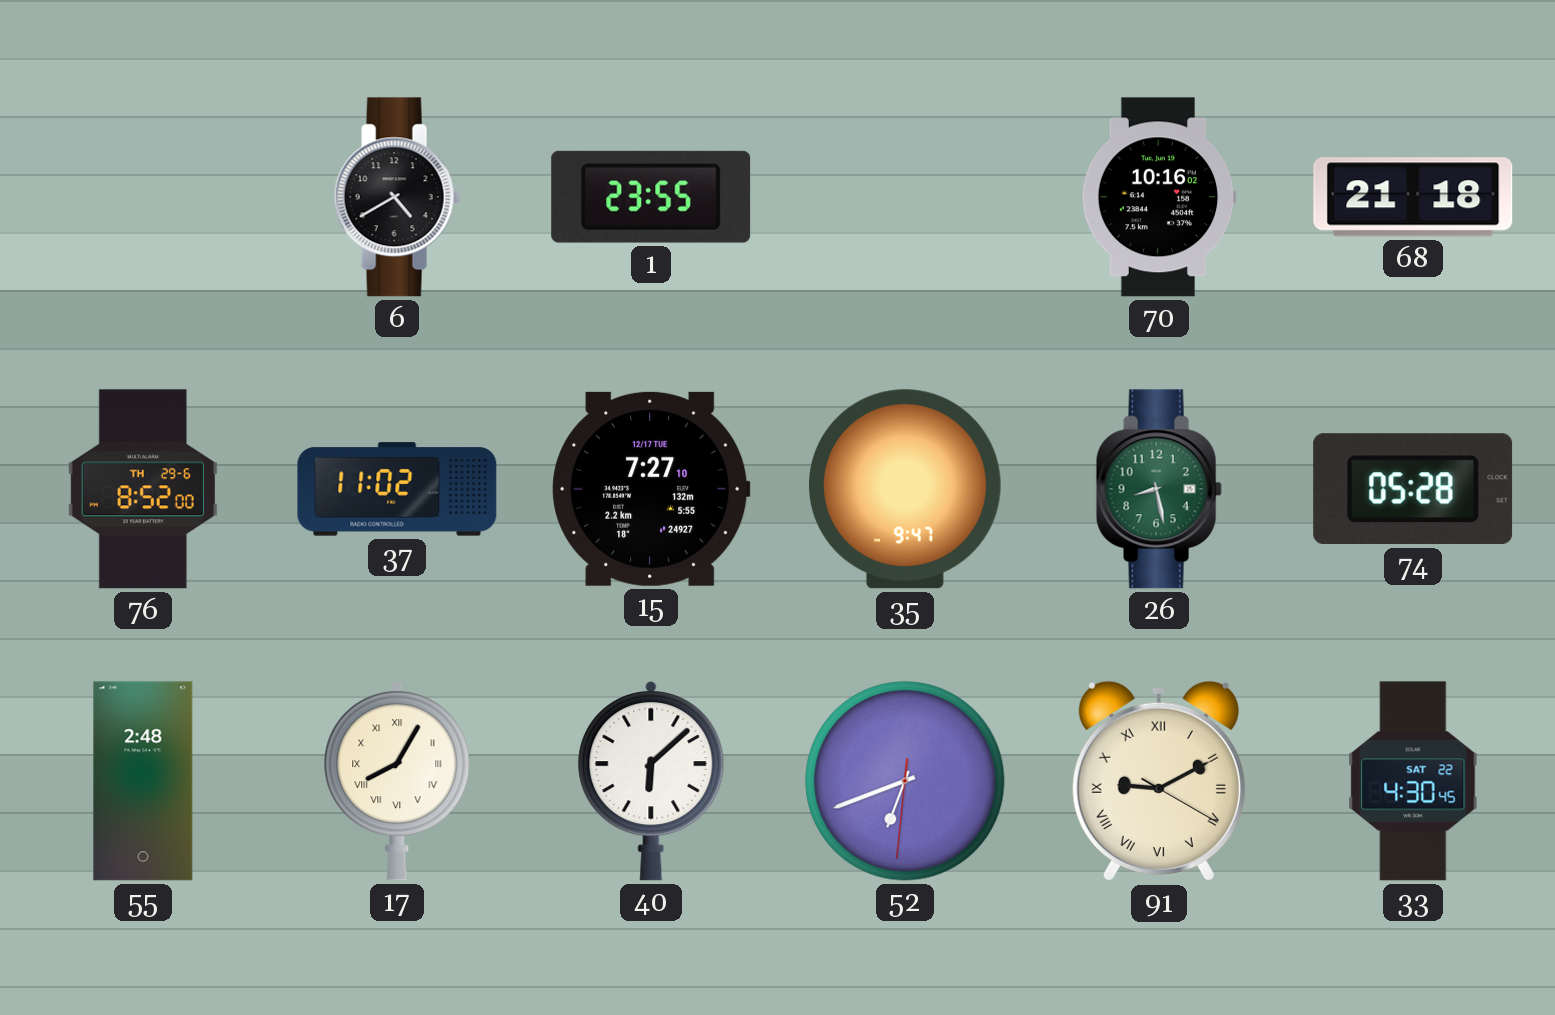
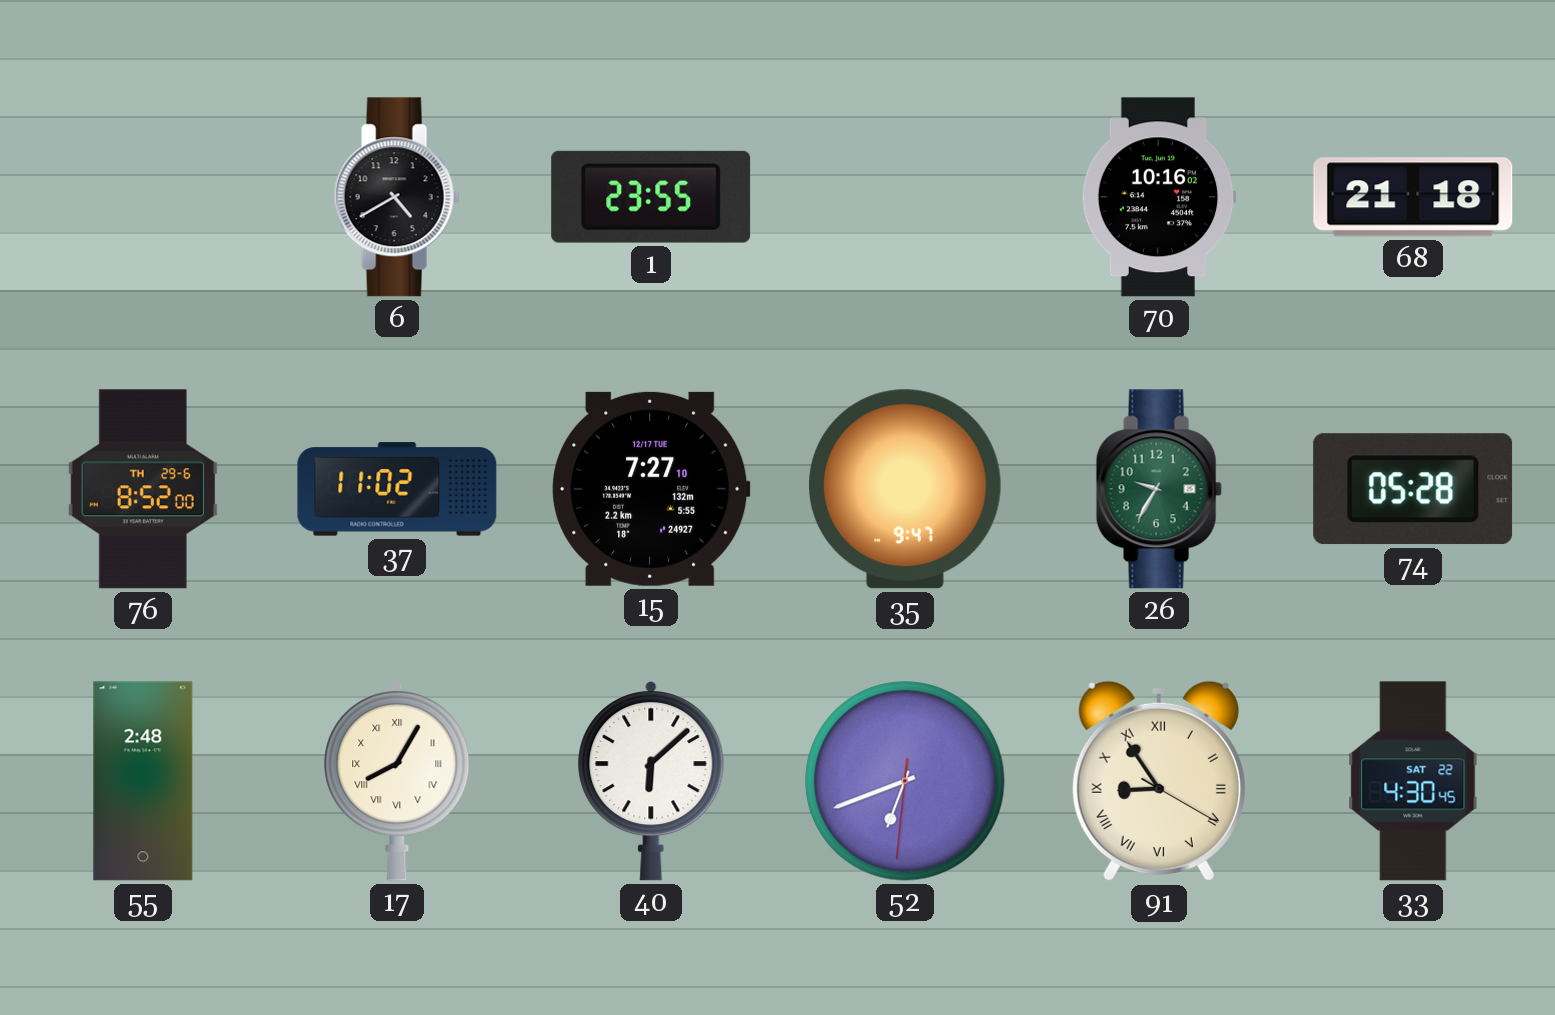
26: 8:28 -> 9:35 (1159, 489)
91: 9:10 -> 8:54 (1159, 781)
